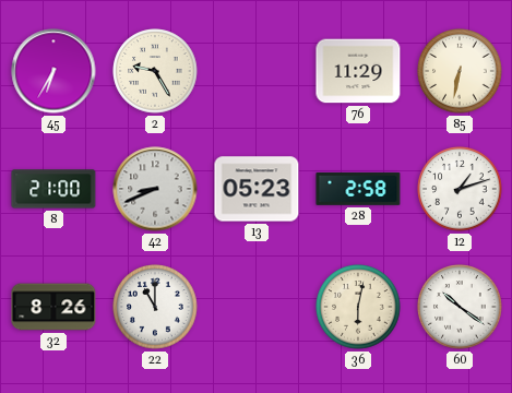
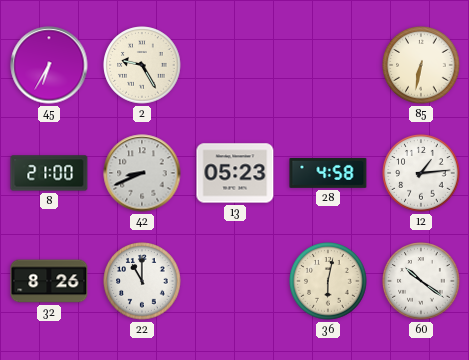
76: 11:29 -> none (358, 71)
28: 2:58 -> 4:58 (328, 173)
12: 1:12 -> 1:14 (421, 173)
